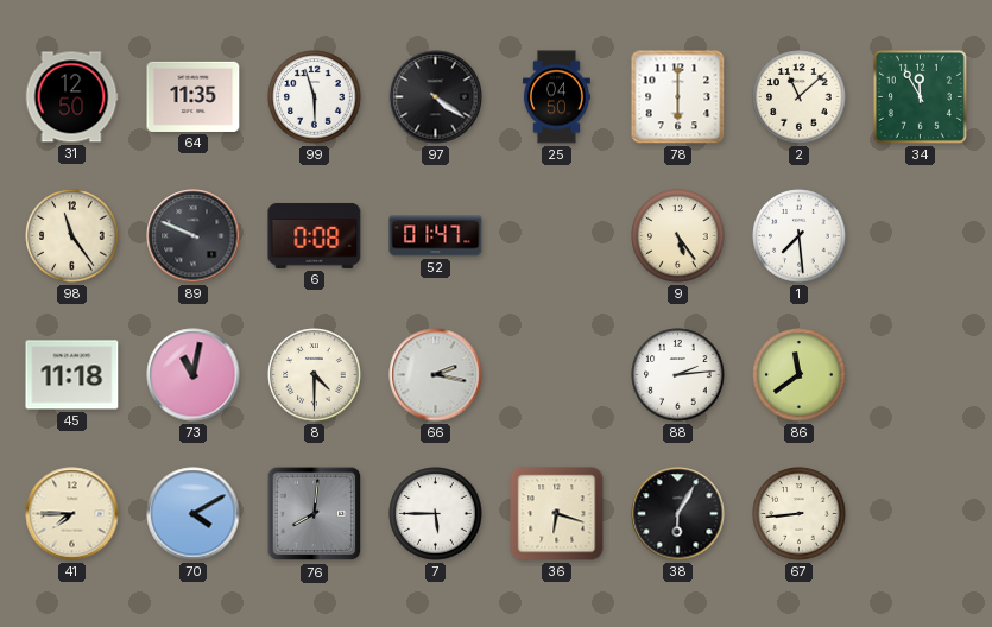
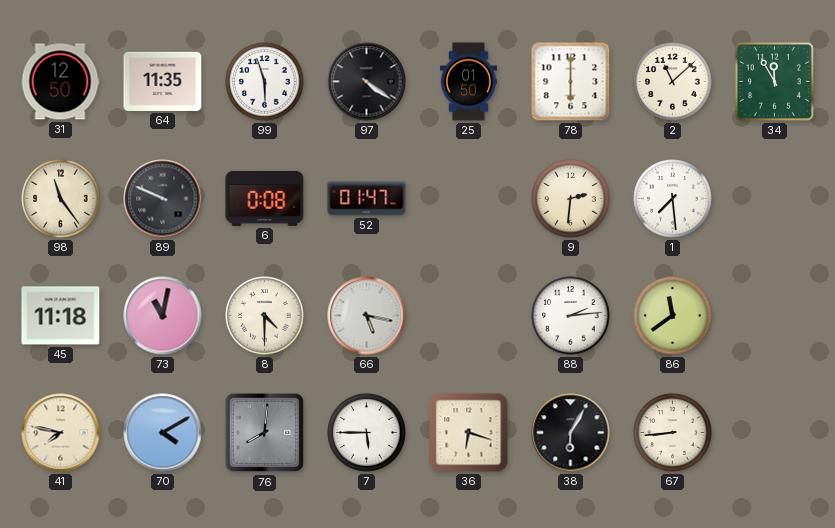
25: 04:50 -> 01:50 (469, 82)
9: 5:24 -> 2:31 (571, 199)
66: 2:17 -> 5:17 (367, 316)
41: 7:45 -> 7:47 (61, 433)
